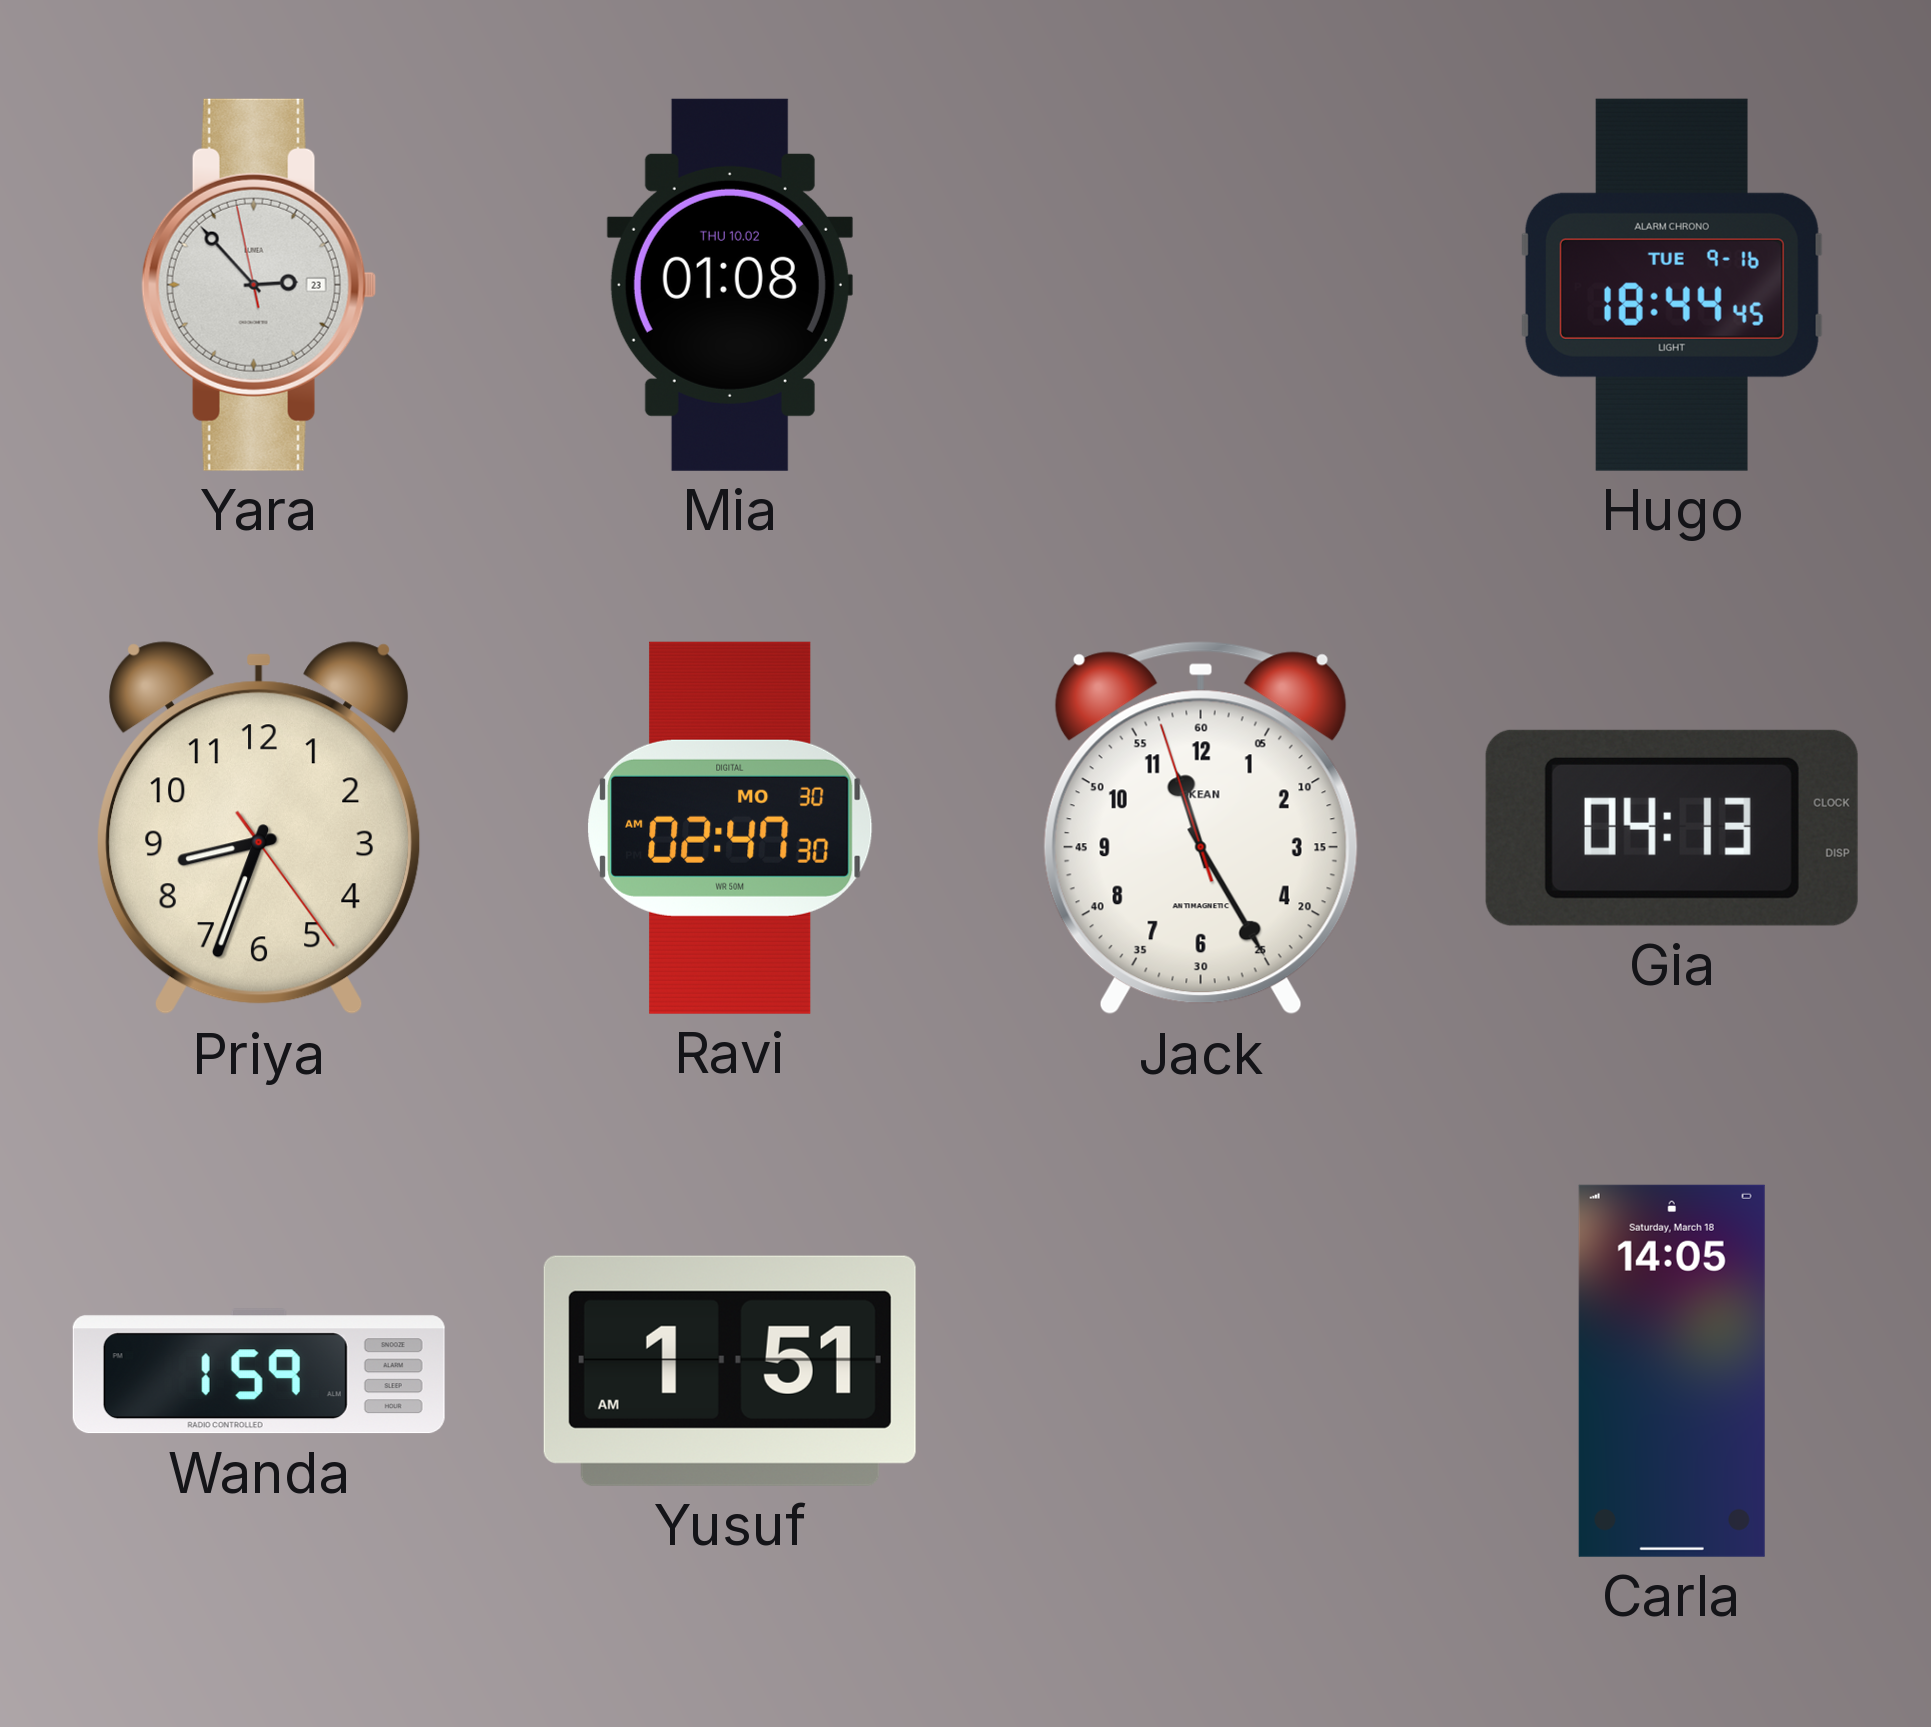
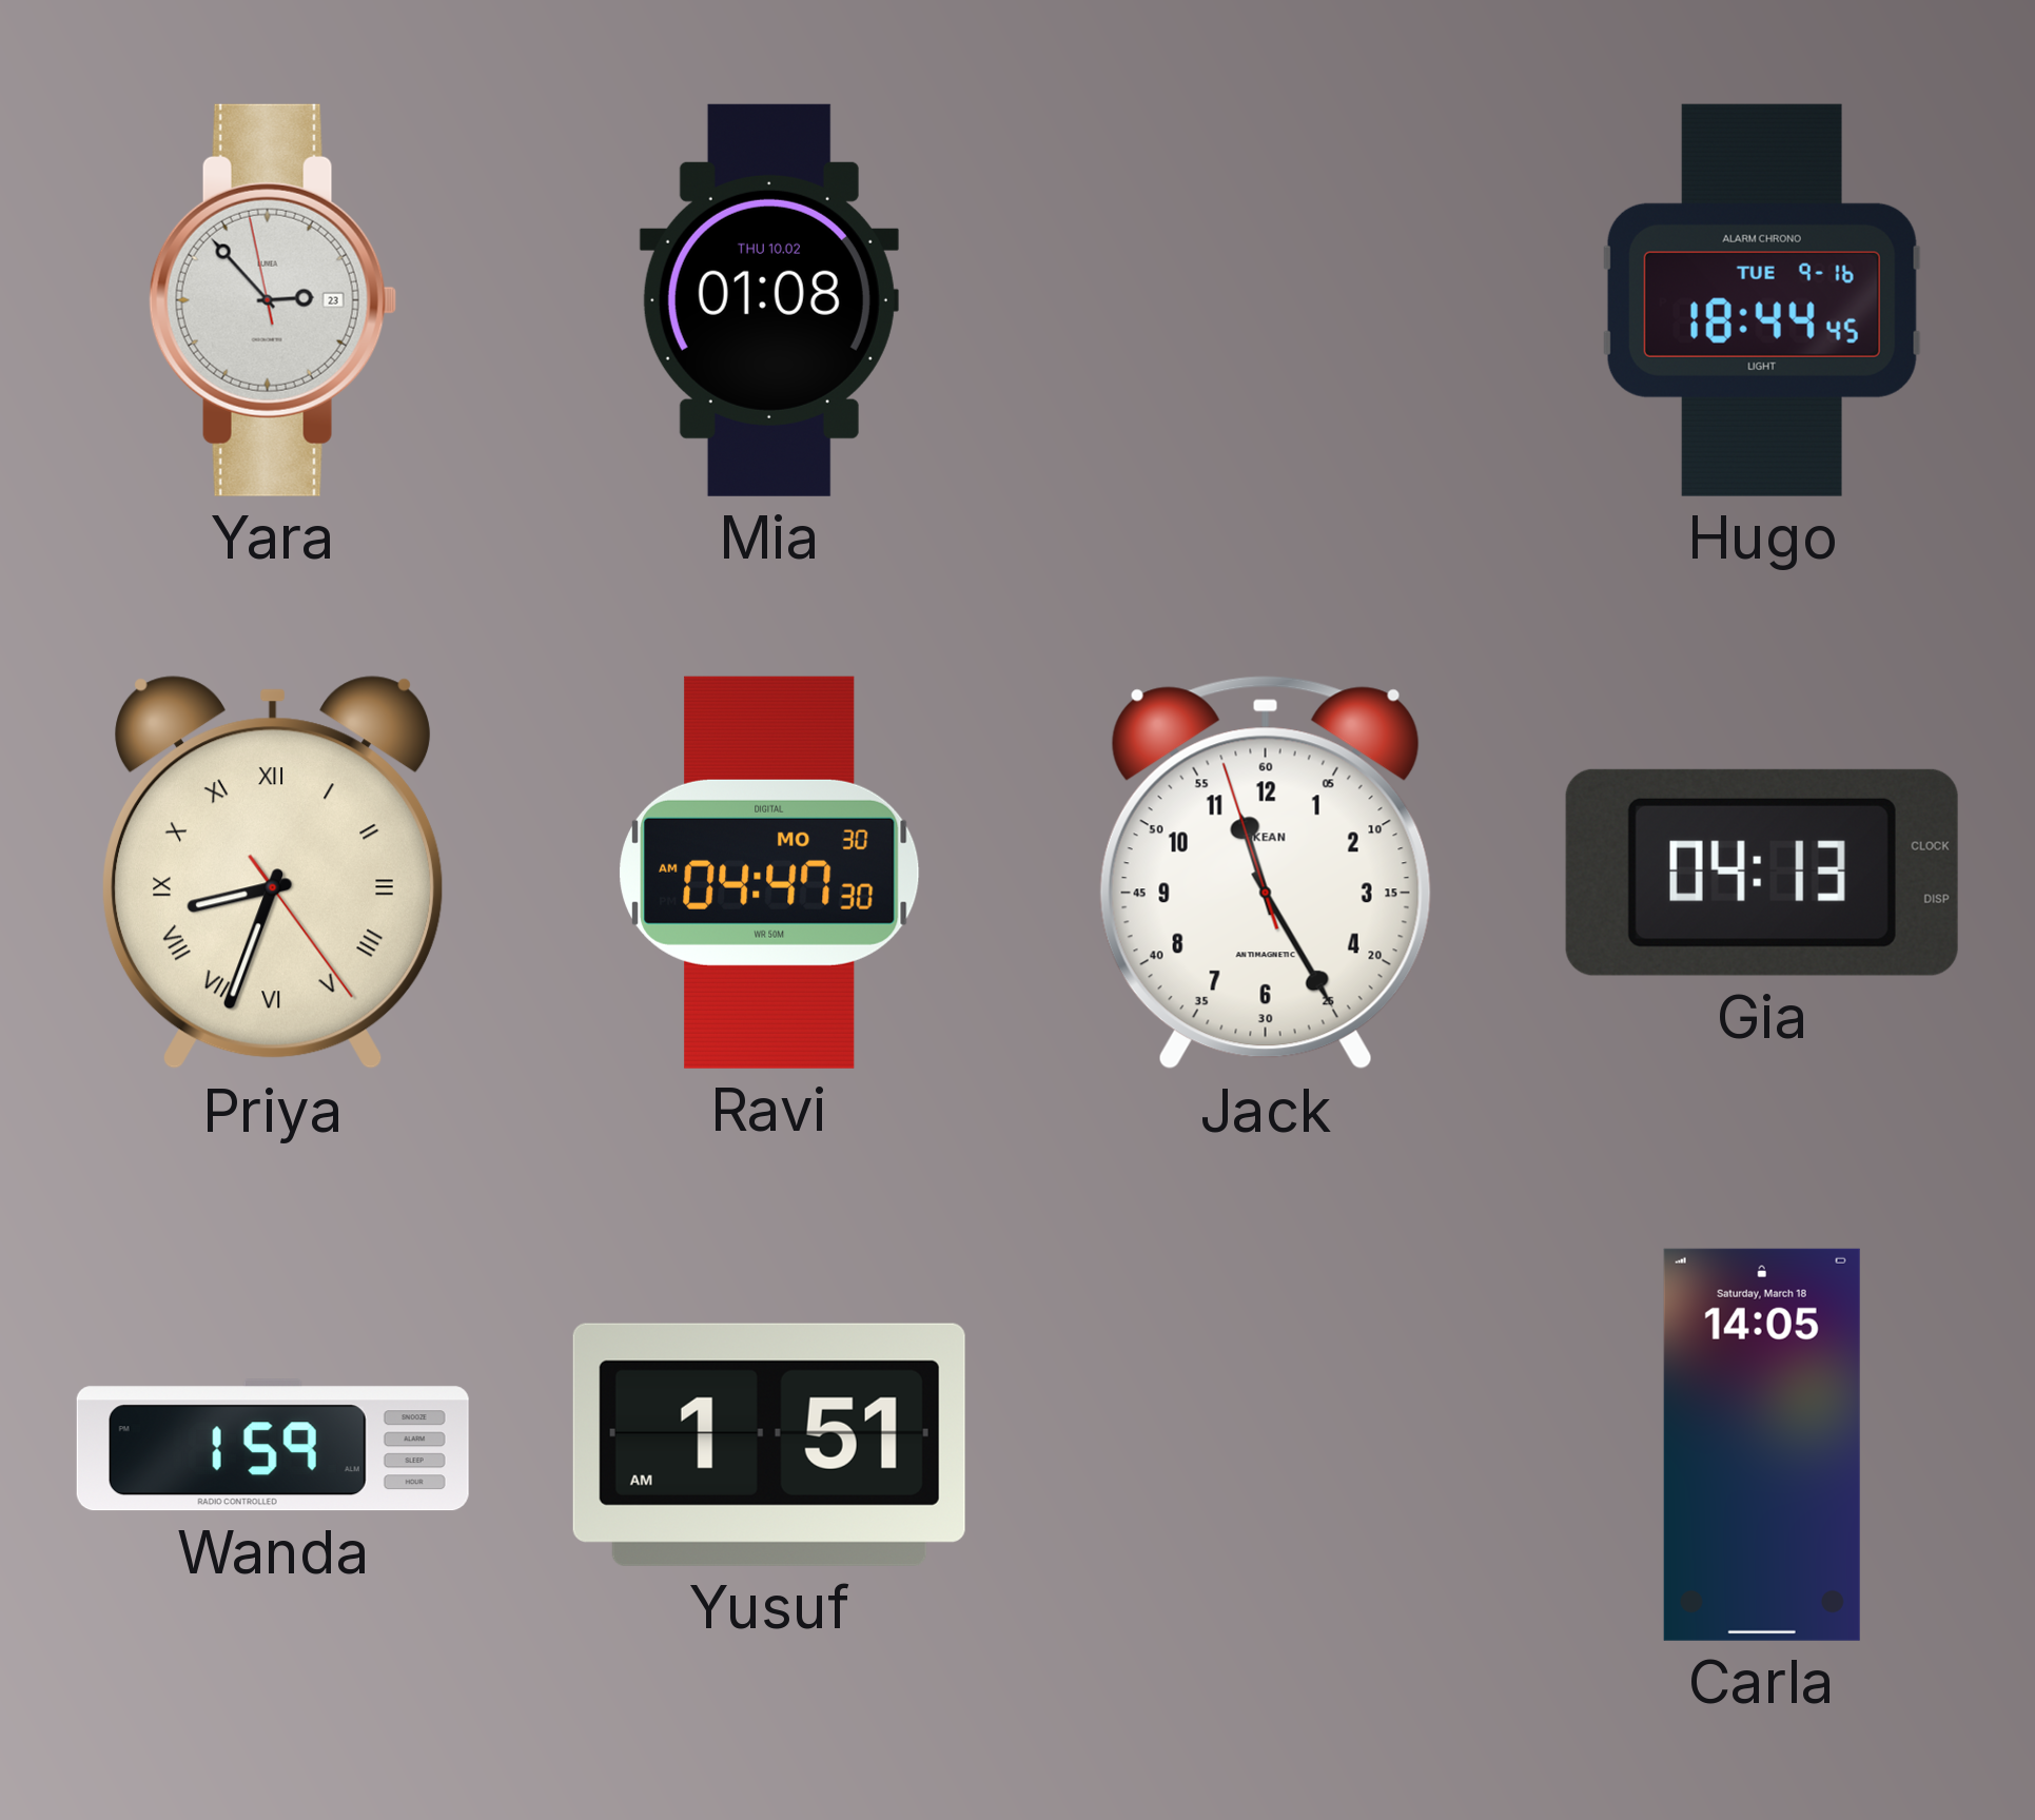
Priya numerals: Arabic -> Roman (274, 873)
Ravi: 02:47 -> 04:47 (769, 873)
